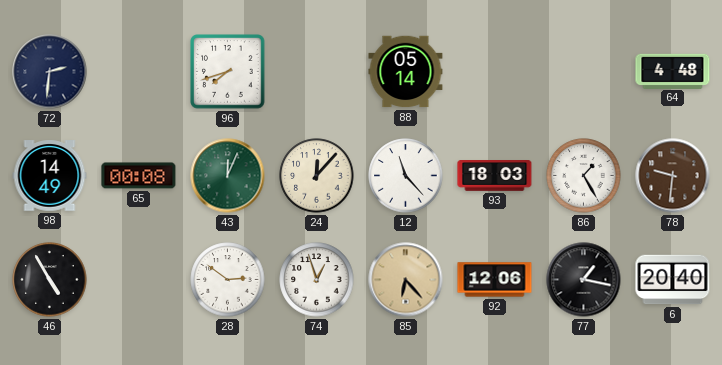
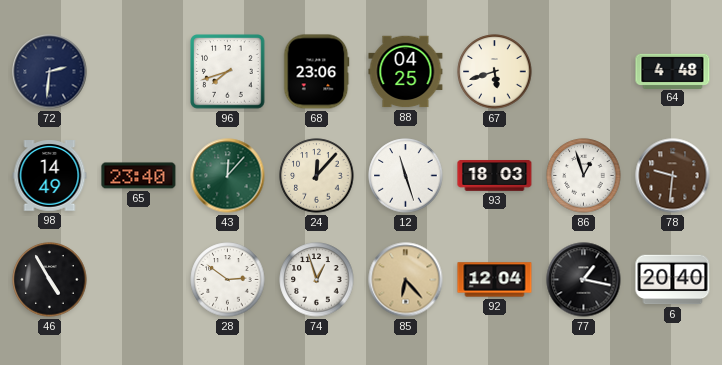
68: none -> 23:06 (317, 72)
88: 05:14 -> 04:25 (406, 72)
67: none -> 5:42 (495, 72)
65: 00:08 -> 23:40 (139, 176)
43: 12:04 -> 12:07 (228, 176)
12: 11:23 -> 11:27 (406, 176)
86: 1:25 -> 12:57 (584, 176)
92: 12:06 -> 12:04 (495, 280)
